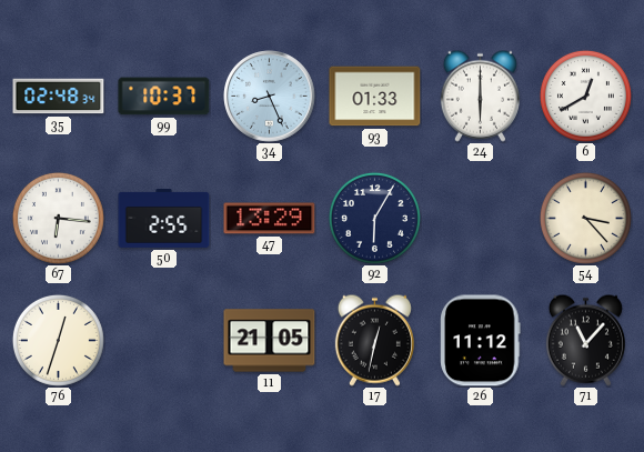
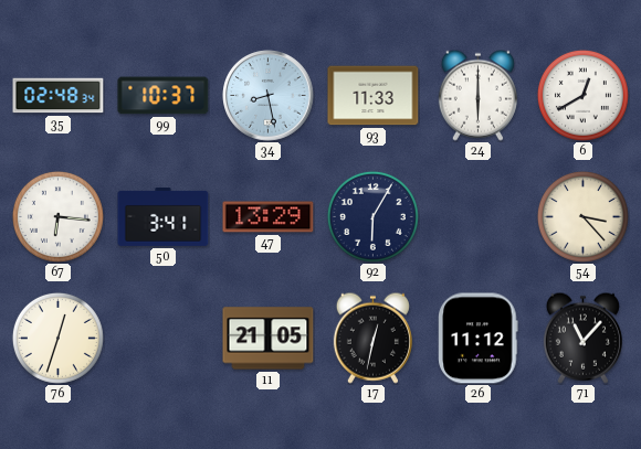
34: 8:26 -> 8:28 (269, 96)
93: 01:33 -> 11:33 (374, 96)
50: 2:55 -> 3:41 (164, 216)
